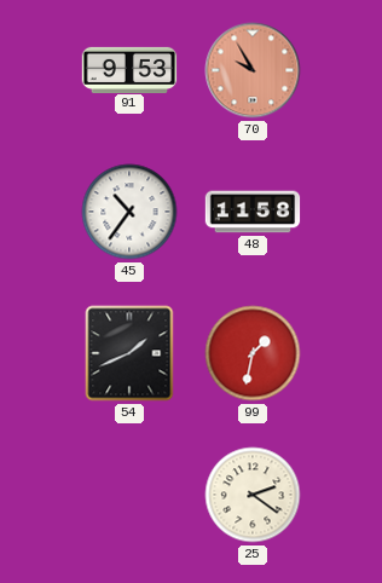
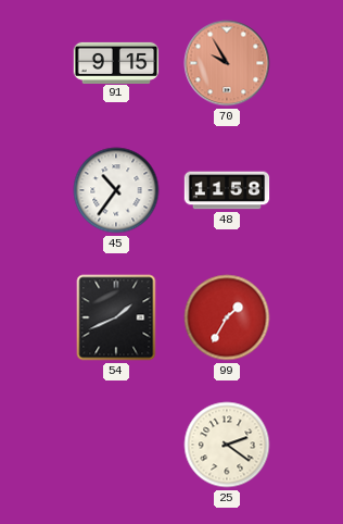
91: 9:53 -> 9:15 (116, 62)
99: 1:32 -> 1:35 (227, 317)
